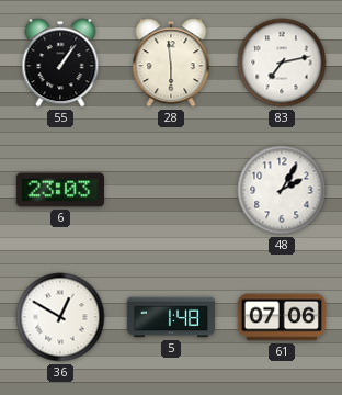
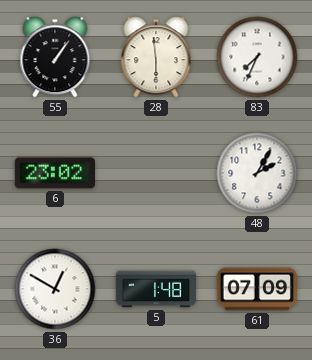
83: 7:13 -> 7:34 (257, 57)
6: 23:03 -> 23:02 (54, 173)
61: 07:06 -> 07:09 (256, 289)
